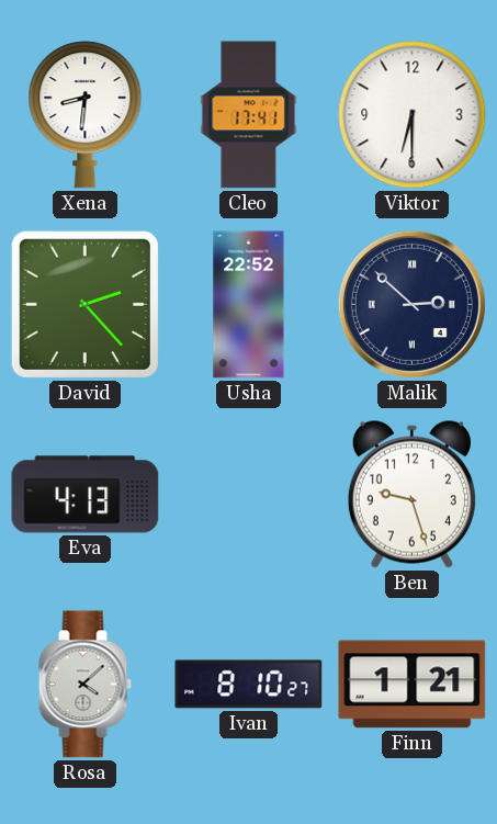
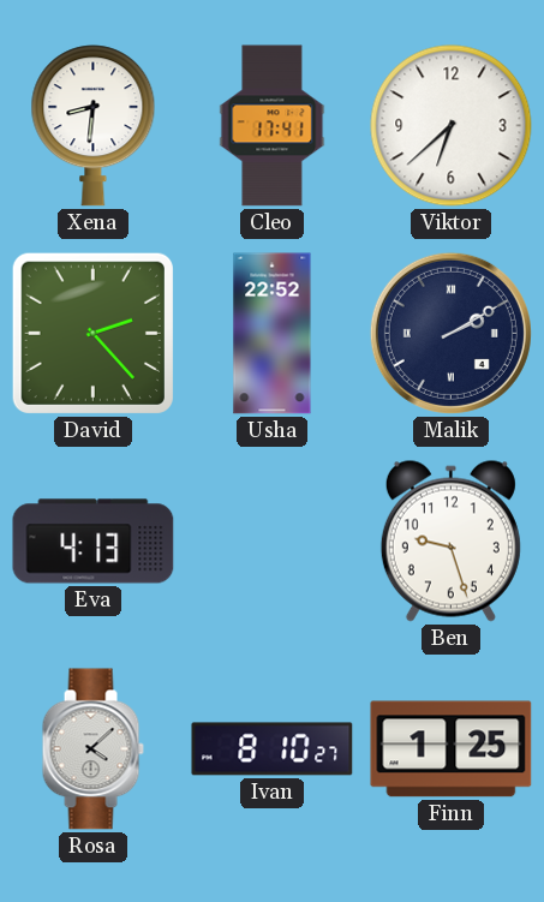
Viktor: 6:30 -> 6:38 (452, 126)
Malik: 2:52 -> 2:10 (450, 333)
Finn: 1:21 -> 1:25 (452, 749)
